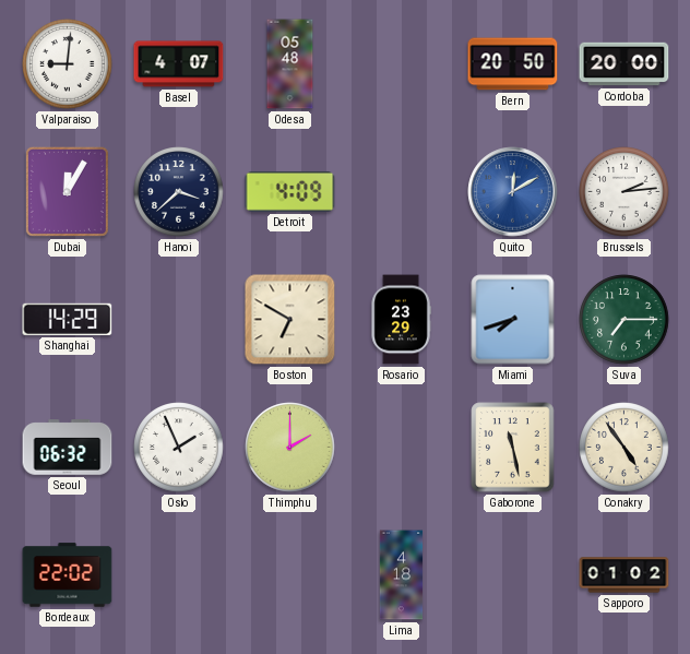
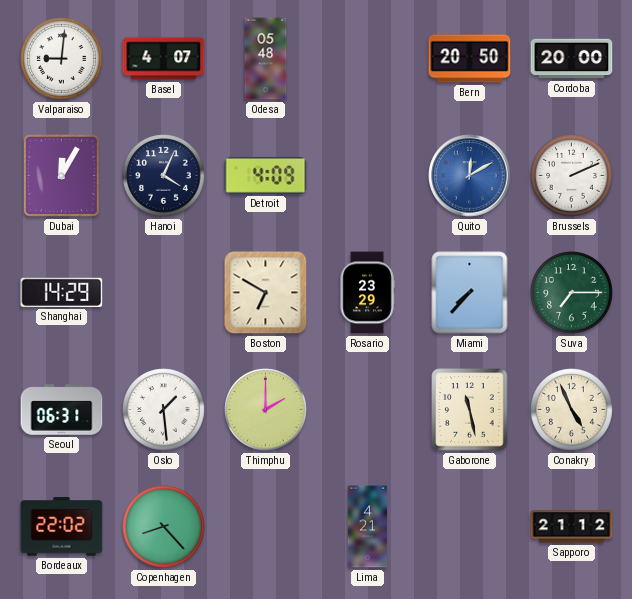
Hanoi: 3:38 -> 4:04 (164, 176)
Brussels: 2:14 -> 2:11 (572, 176)
Miami: 7:42 -> 7:37 (470, 293)
Seoul: 06:32 -> 06:31 (62, 410)
Oslo: 1:56 -> 1:29 (164, 410)
Conakry: 4:54 -> 4:56 (572, 410)
Copenhagen: none -> 8:23 (164, 527)
Lima: 4:18 -> 4:21 (368, 527)
Sapporo: 01:02 -> 21:12 (572, 527)
